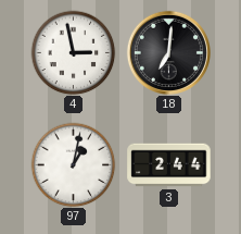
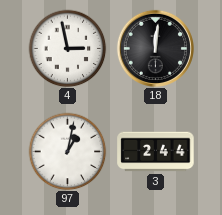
18: 7:01 -> 12:01 (155, 48)
